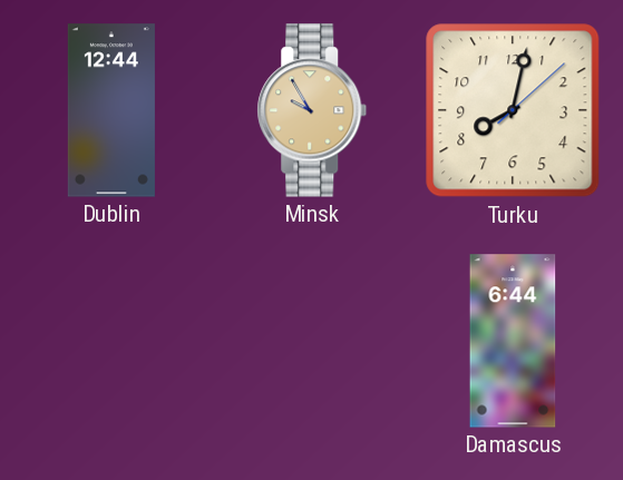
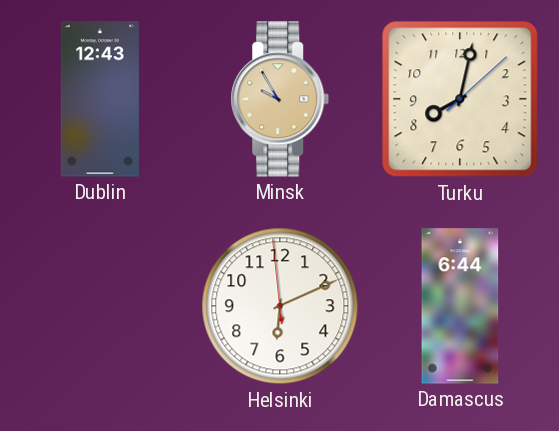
Dublin: 12:44 -> 12:43 (100, 99)
Helsinki: none -> 6:10 (280, 306)
